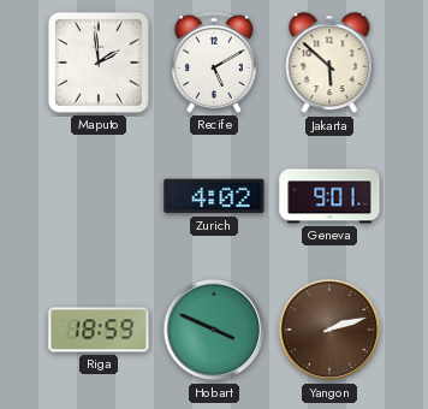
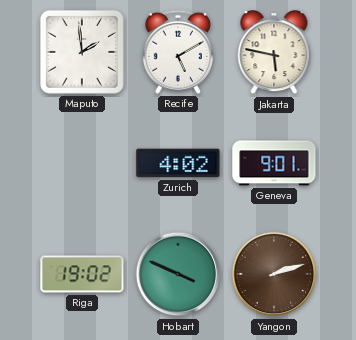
Jakarta: 5:52 -> 5:47 (274, 53)
Riga: 18:59 -> 19:02 (82, 274)
